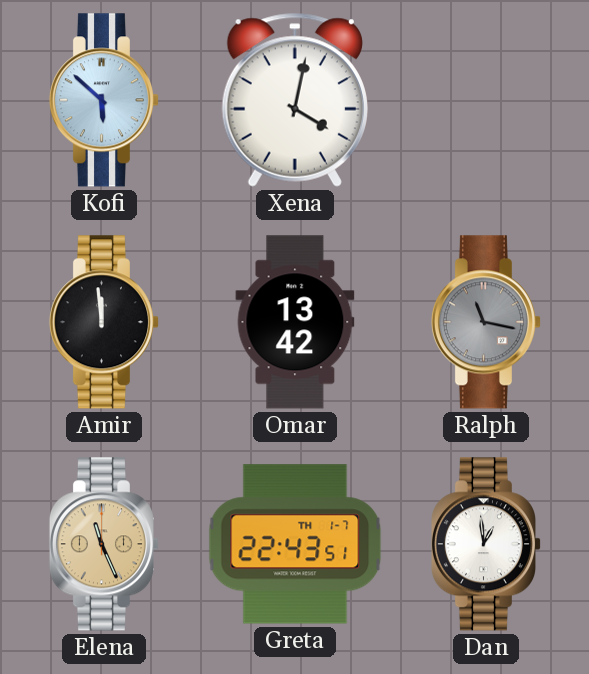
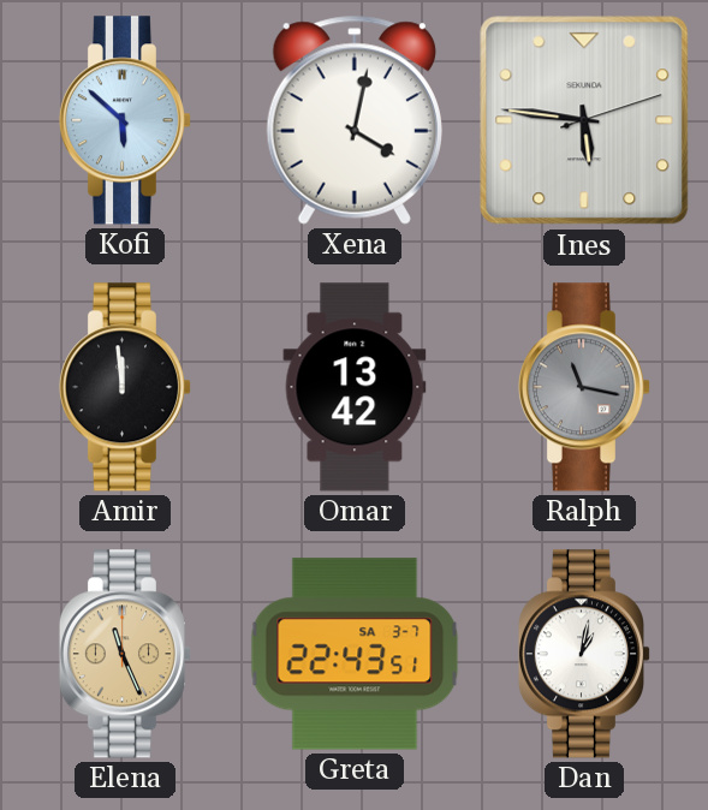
Ines: none -> 5:46 (584, 120)
Greta date: TH 1-7 -> SA 3-7 (355, 654)
Dan: 12:59 -> 1:02 (583, 654)
